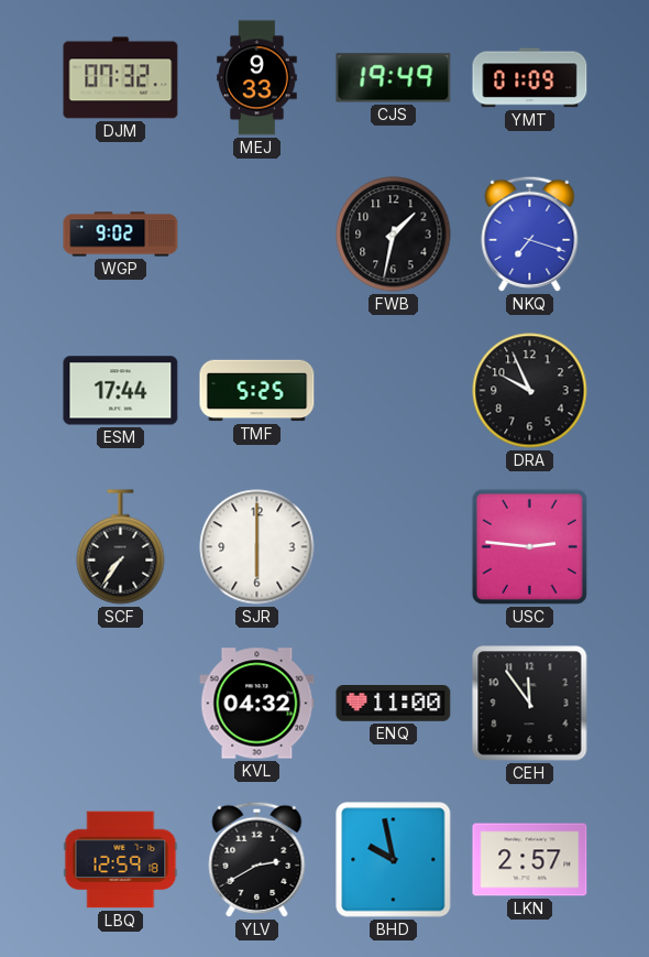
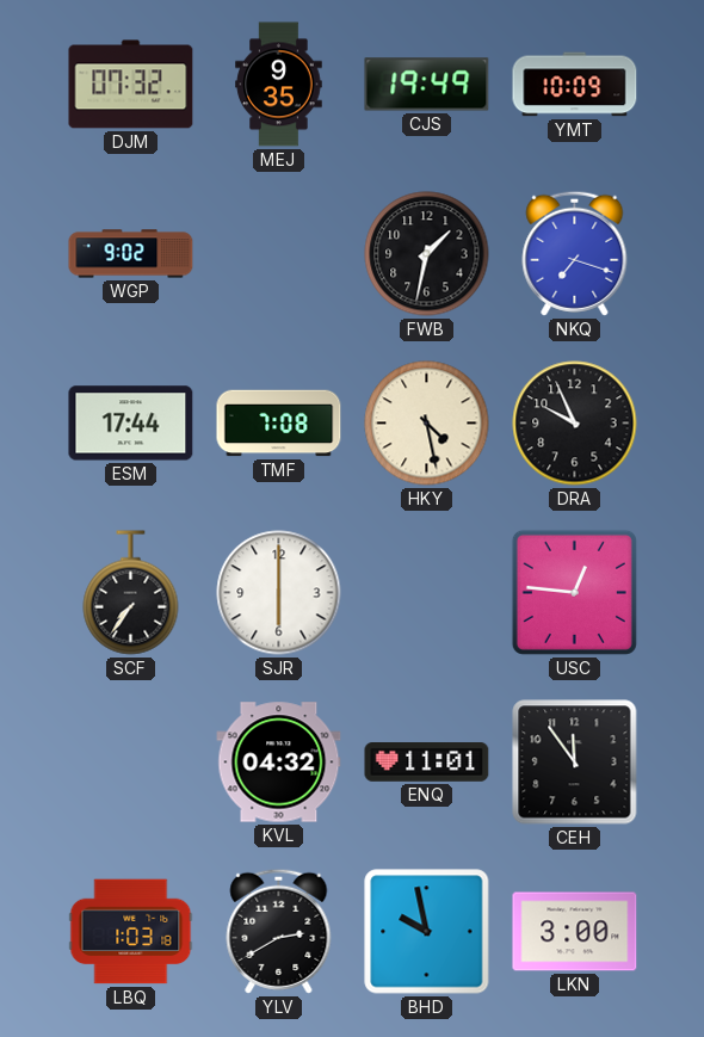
MEJ: 9:33 -> 9:35 (279, 85)
YMT: 01:09 -> 10:09 (575, 85)
TMF: 5:25 -> 7:08 (279, 424)
HKY: none -> 4:28 (427, 424)
USC: 2:46 -> 12:46 (574, 592)
ENQ: 11:00 -> 11:01 (427, 763)
LBQ: 12:59 -> 1:03 (131, 932)
LKN: 2:57 -> 3:00 (575, 932)
